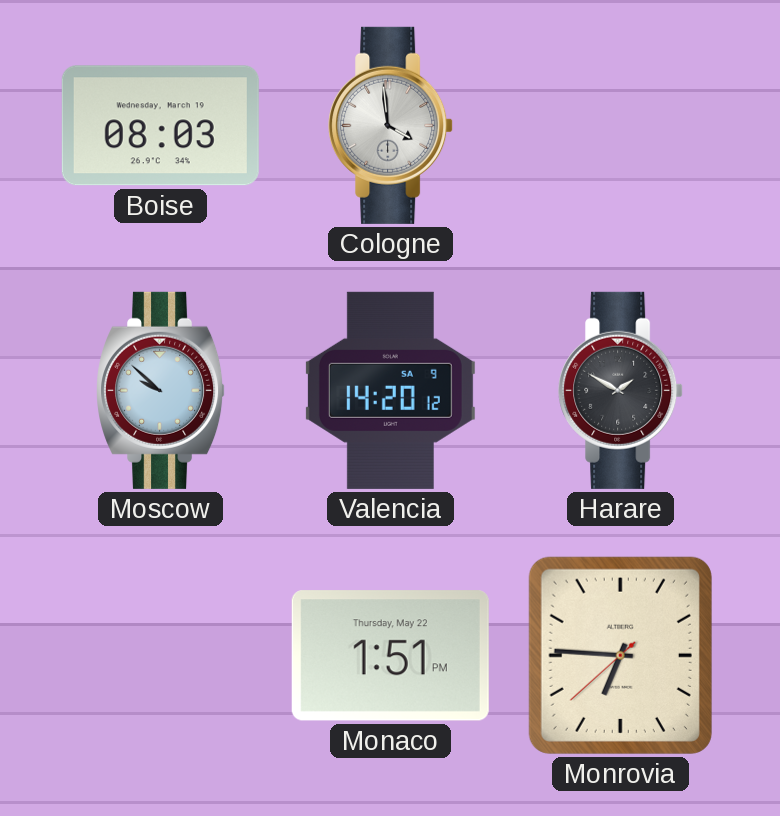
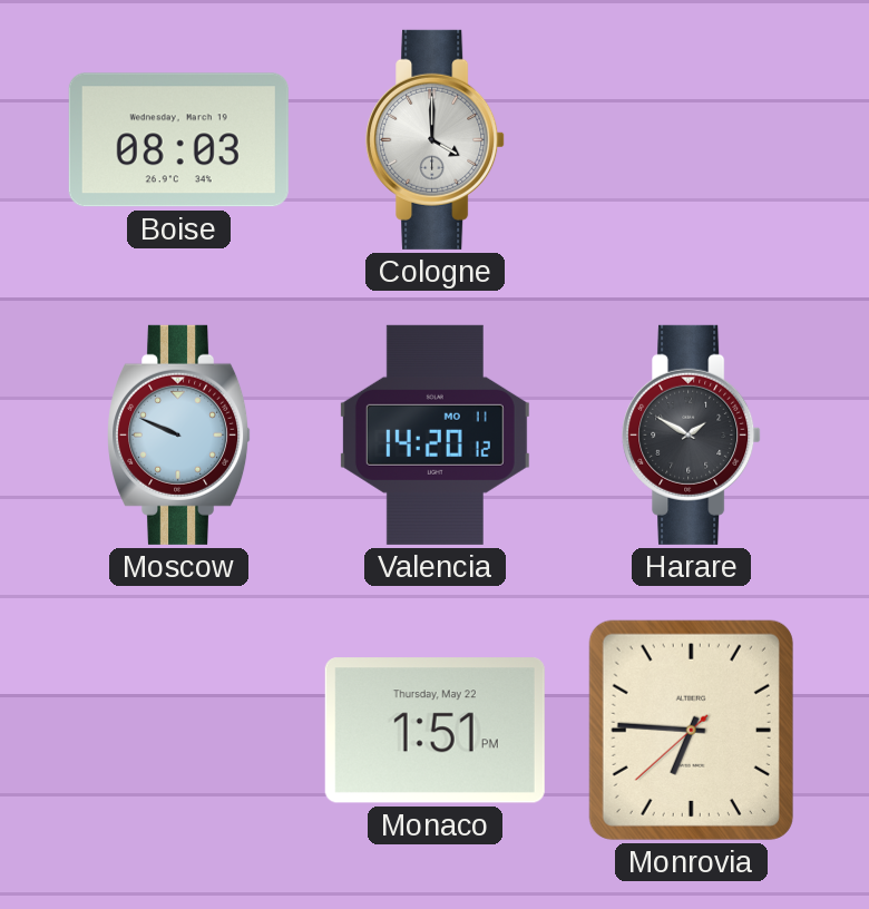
Cologne: 3:59 -> 4:00 (436, 139)
Moscow: 9:52 -> 9:49 (179, 434)
Valencia date: SA 9 -> MO 11 (434, 434)
